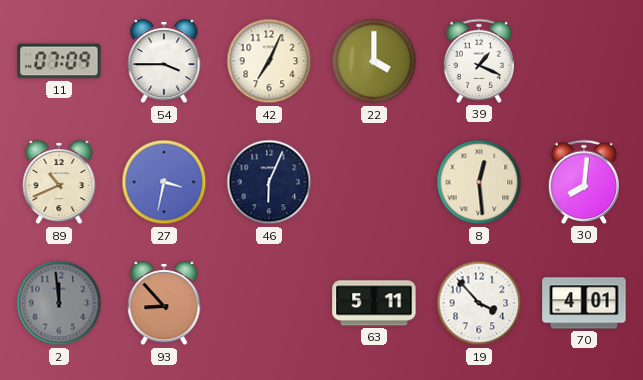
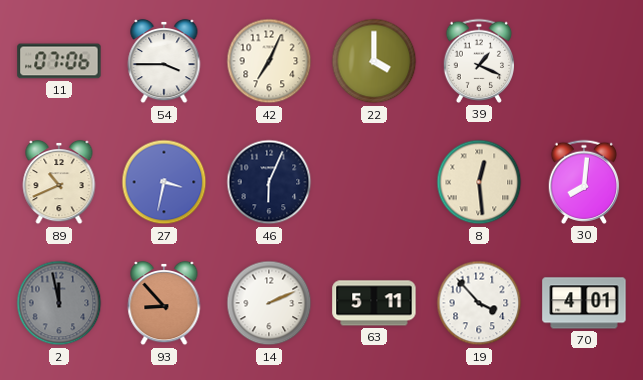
11: 07:09 -> 07:06 (59, 61)
2: 11:59 -> 11:58 (59, 303)
14: none -> 2:11 (269, 303)
